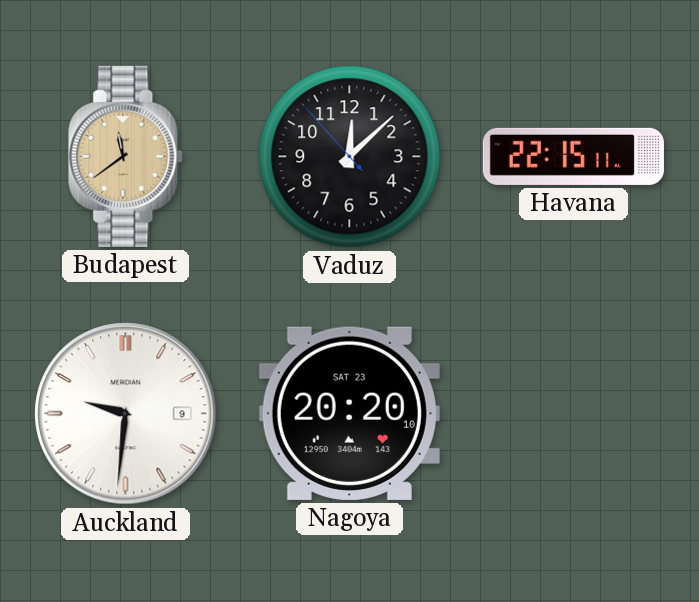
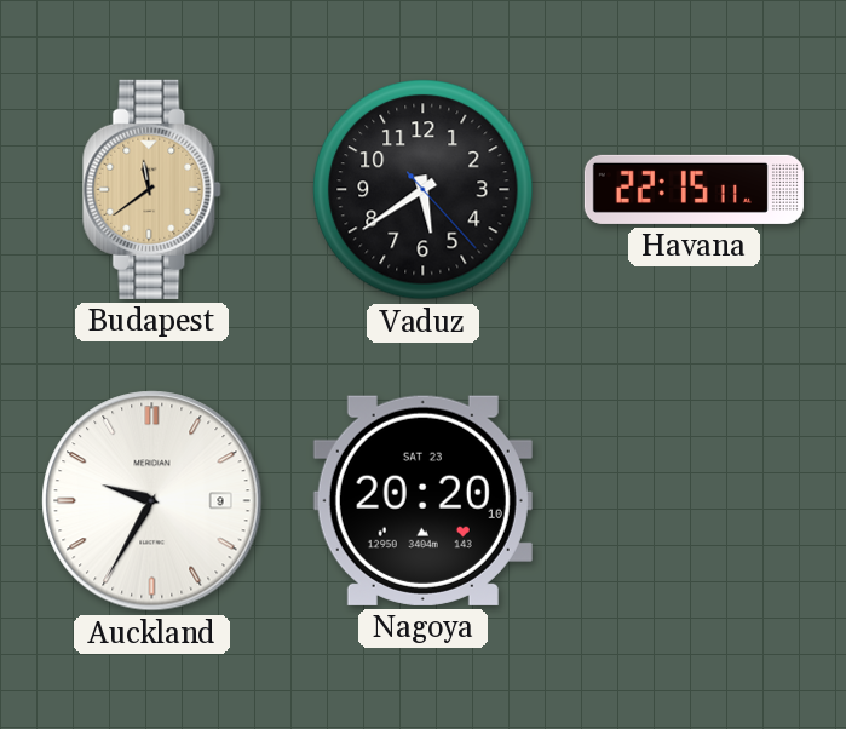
Vaduz: 12:07 -> 5:39 (424, 190)
Auckland: 9:31 -> 9:35 (152, 501)
